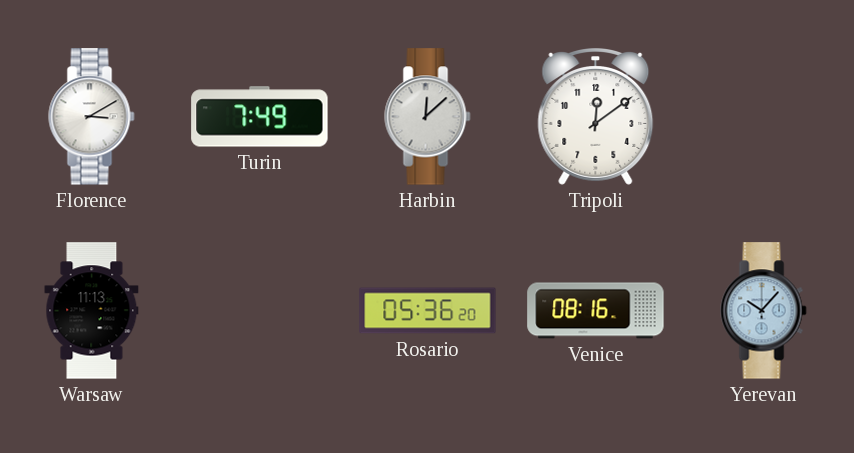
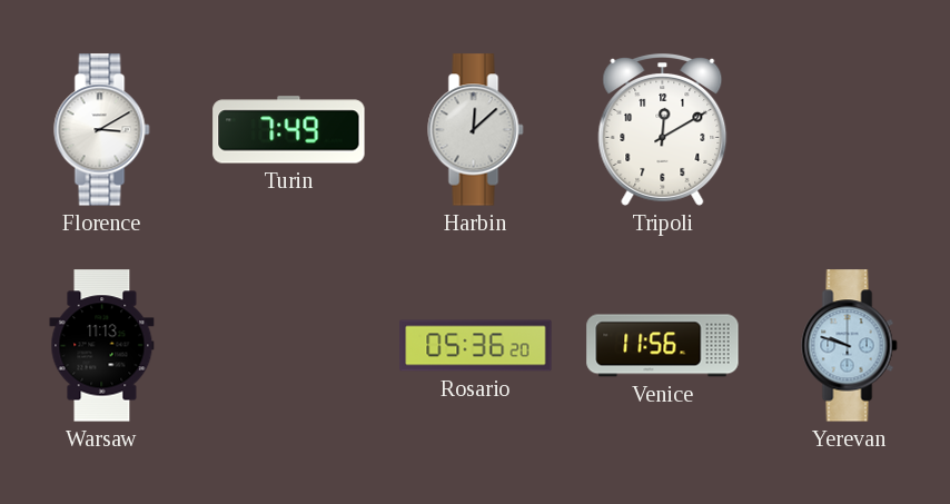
Tripoli: 12:09 -> 12:10 (663, 130)
Venice: 08:16 -> 11:56 (663, 346)
Yerevan: 10:07 -> 9:48 (850, 346)
